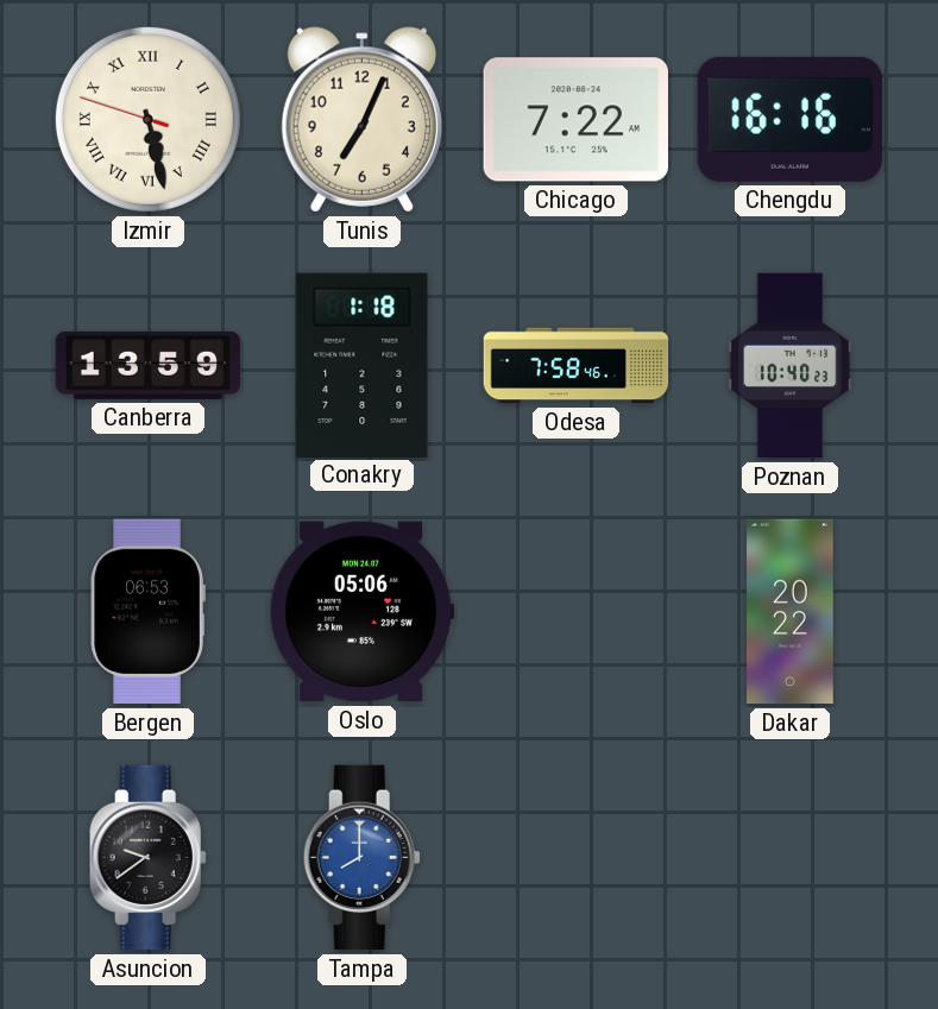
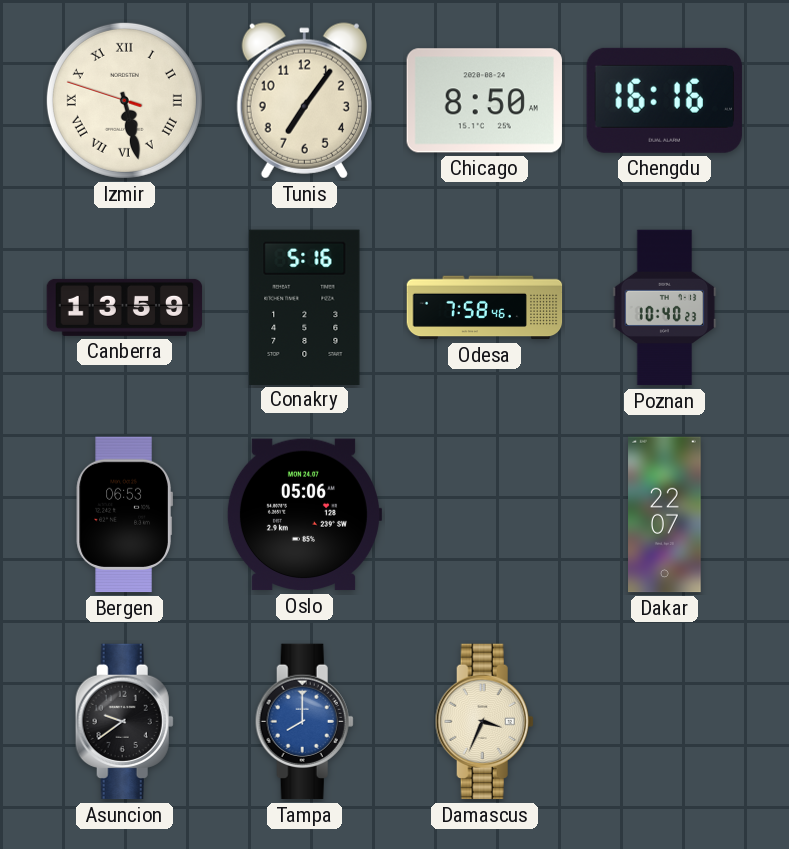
Tunis: 7:04 -> 7:06 (304, 101)
Chicago: 7:22 -> 8:50 (484, 101)
Conakry: 1:18 -> 5:16 (305, 307)
Dakar: 20:22 -> 22:07 (665, 515)
Damascus: none -> 3:34 (484, 722)
